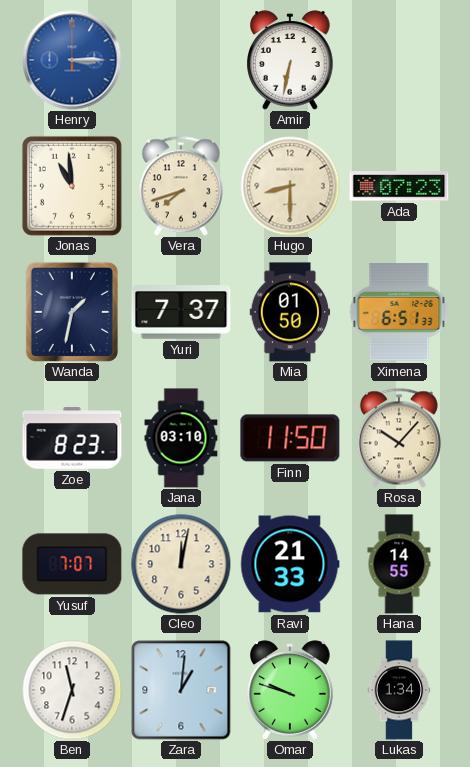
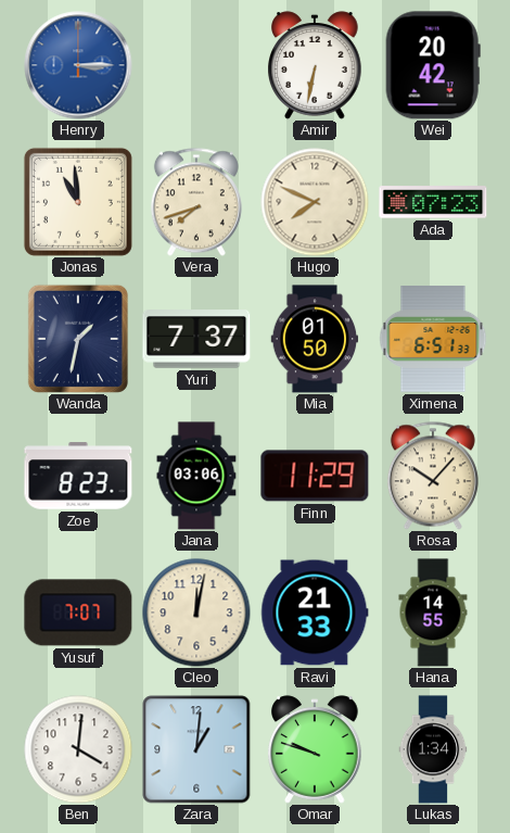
Wei: none -> 20:42 (433, 65)
Hugo: 8:30 -> 7:49 (315, 202)
Jana: 03:10 -> 03:06 (196, 476)
Finn: 11:50 -> 11:29 (315, 476)
Ben: 11:33 -> 4:01 (78, 749)
